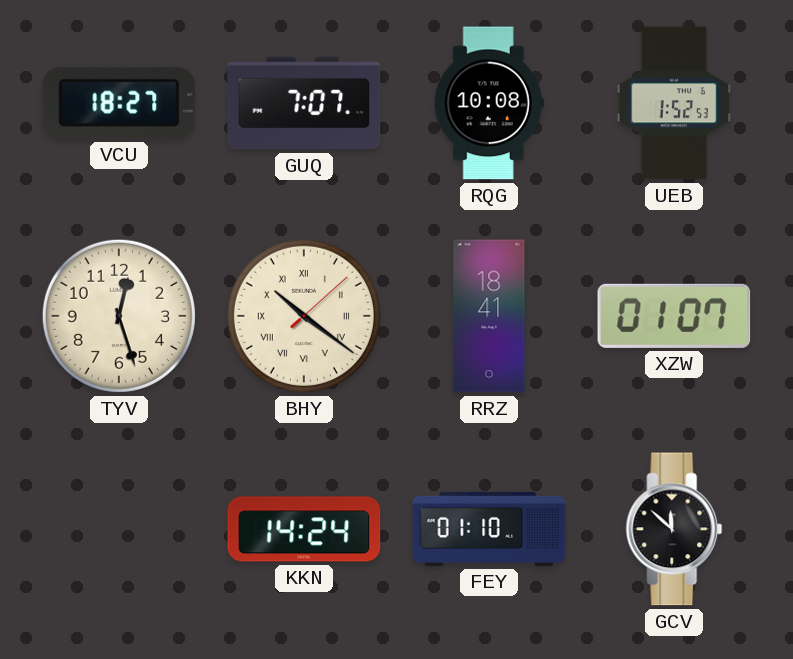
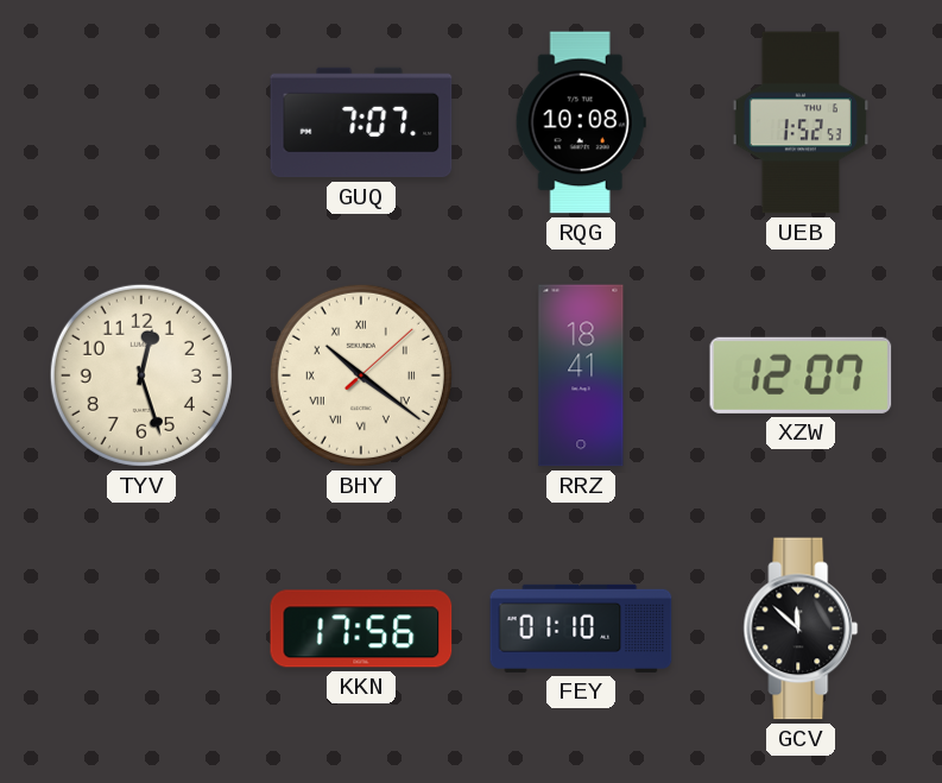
VCU: 18:27 -> none (119, 103)
XZW: 01:07 -> 12:07 (801, 375)
KKN: 14:24 -> 17:56 (361, 629)
